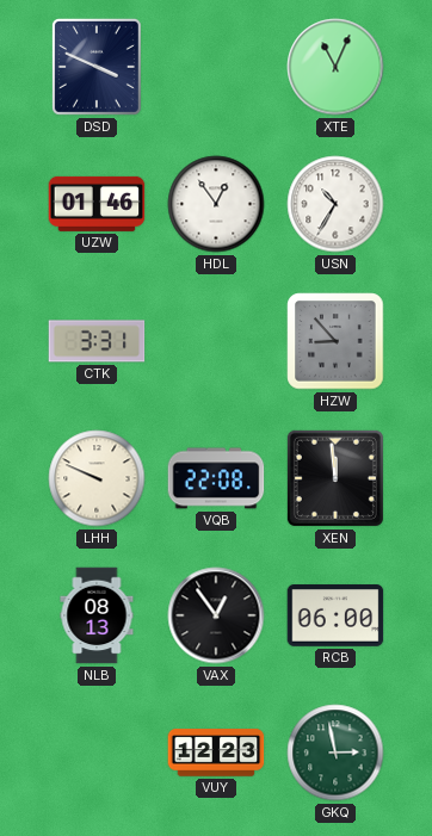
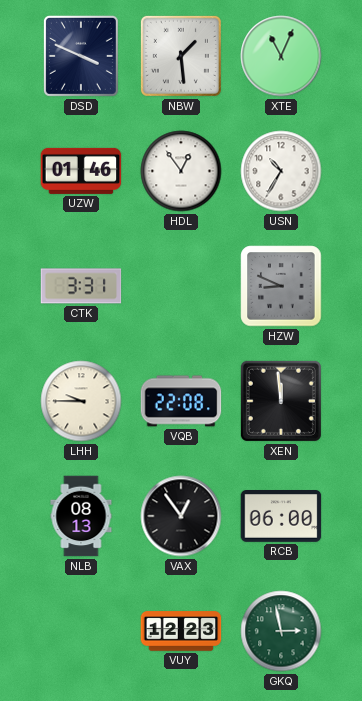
NBW: none -> 1:29 (181, 56)
HZW: 8:53 -> 8:49 (281, 286)
LHH: 9:49 -> 9:45 (81, 401)
